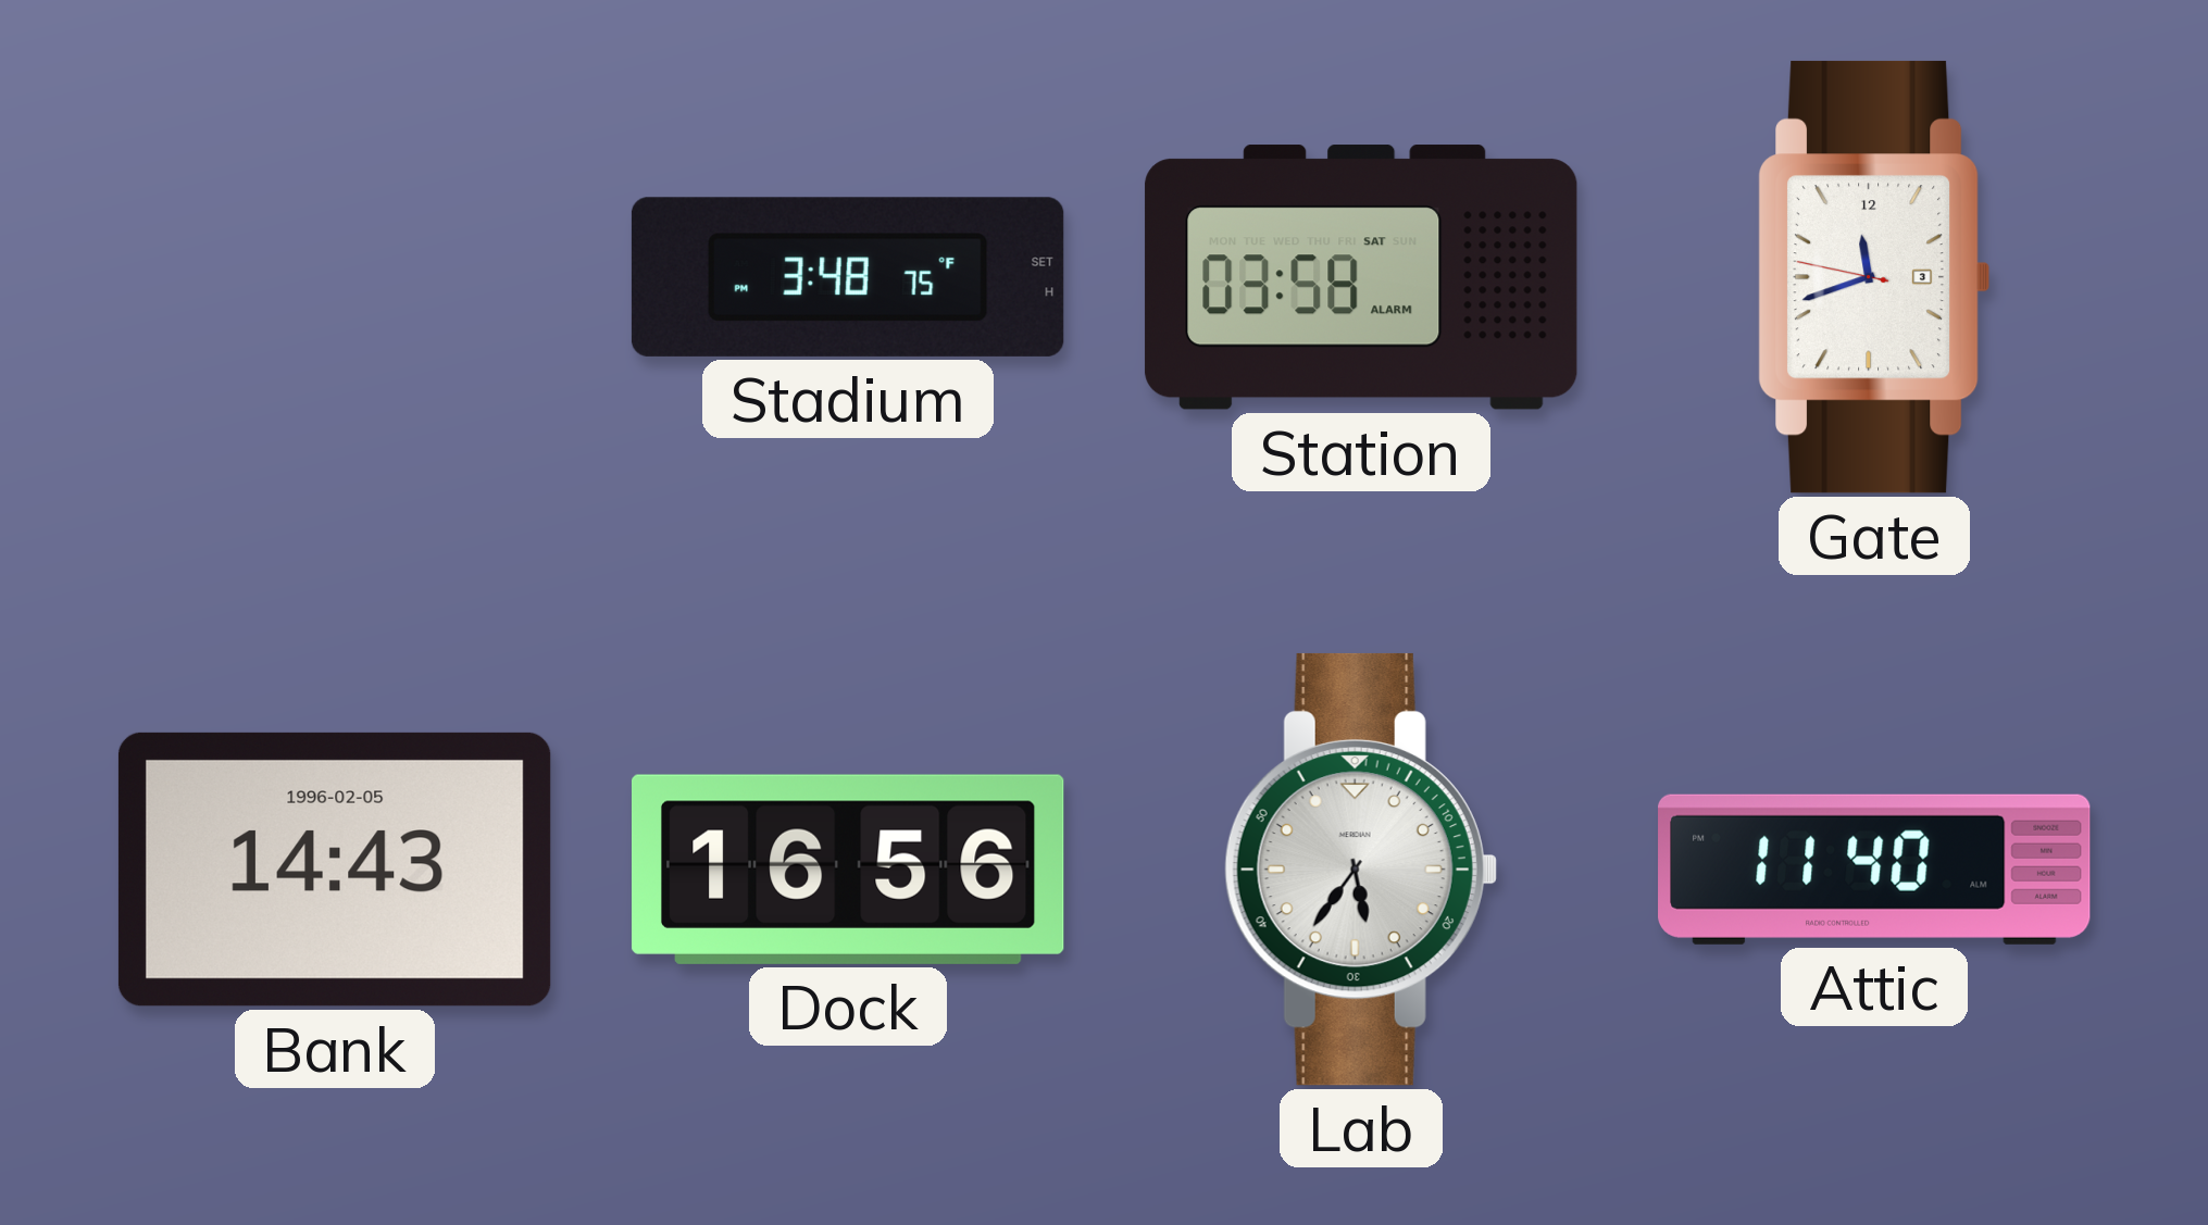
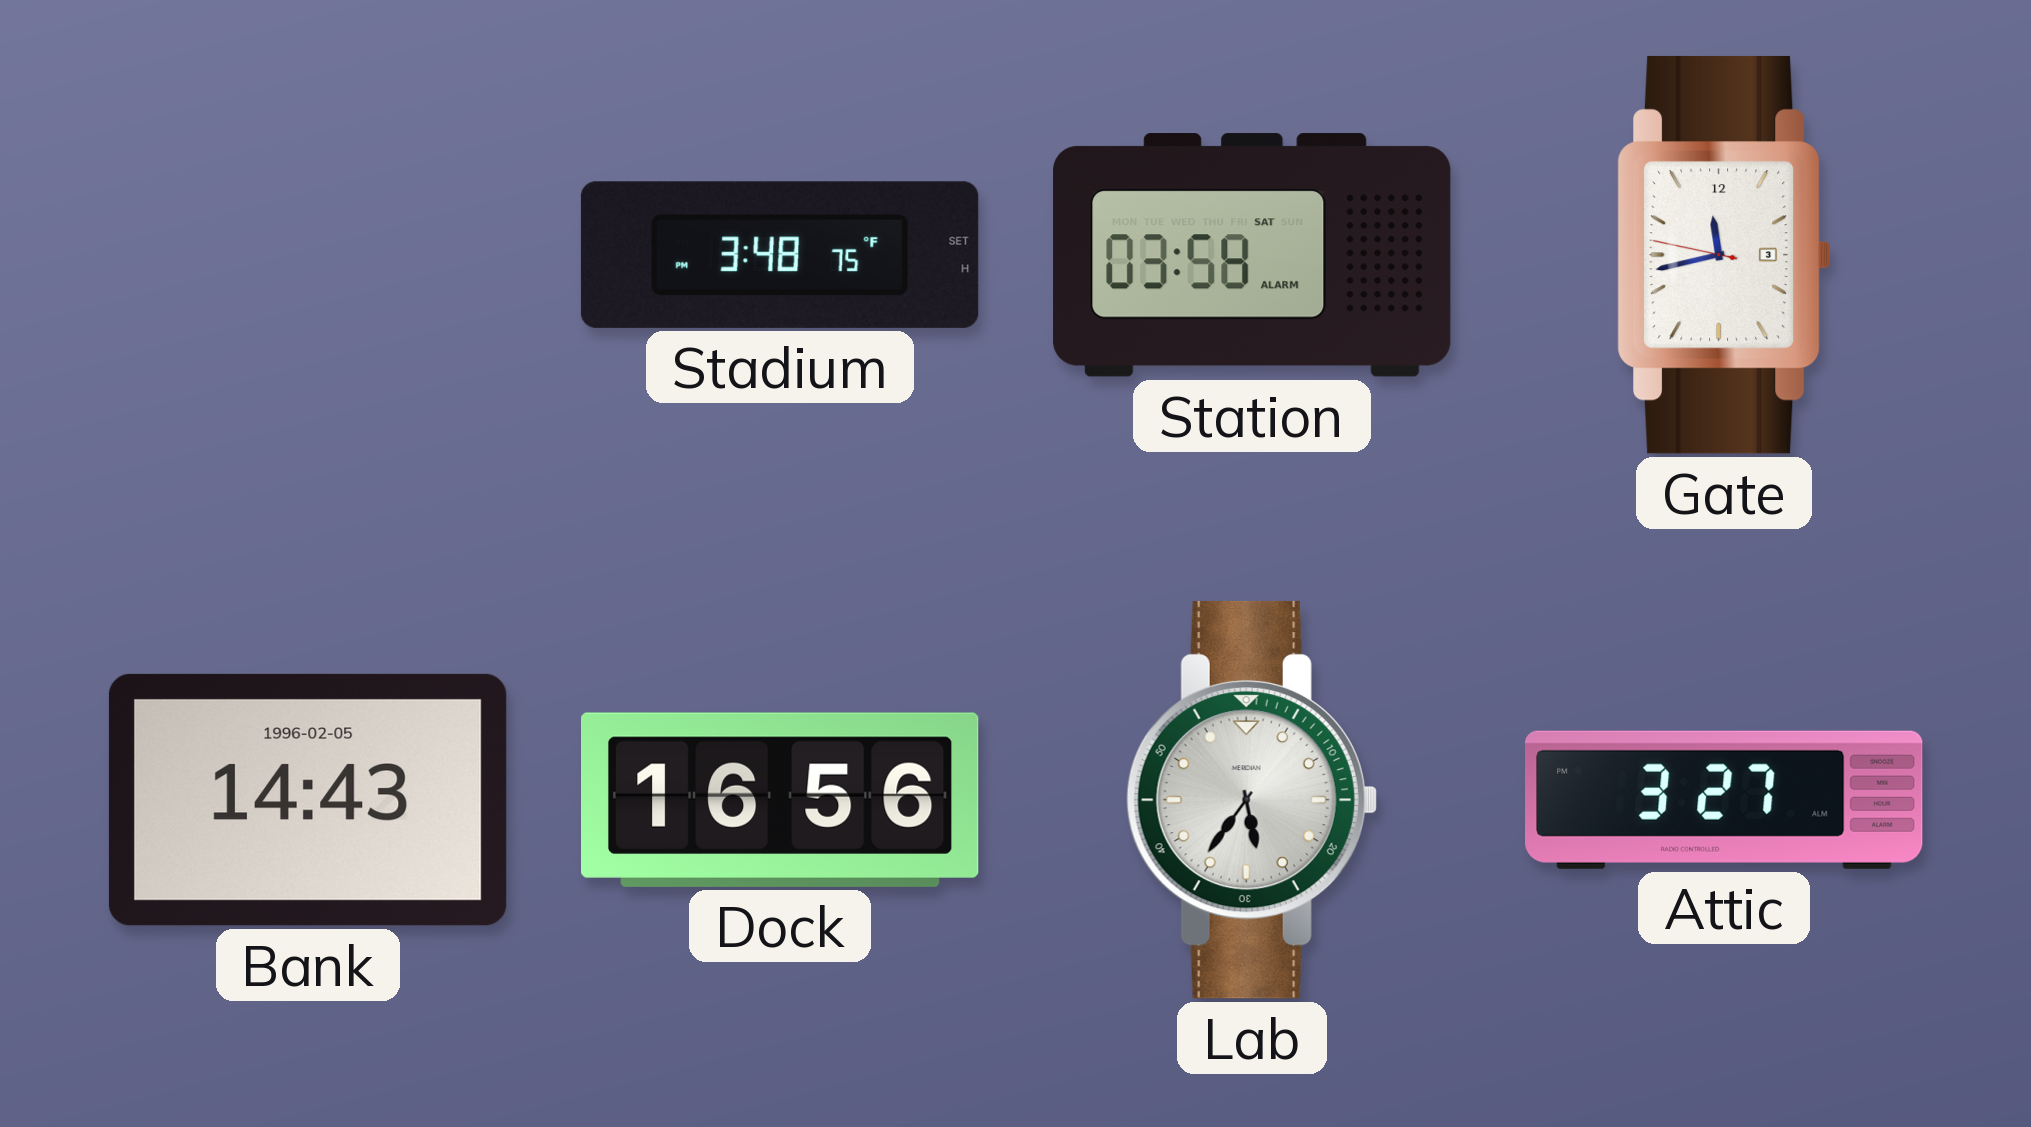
Gate: 11:41 -> 11:42 (1724, 255)
Attic: 11:40 -> 3:27 (1724, 800)
